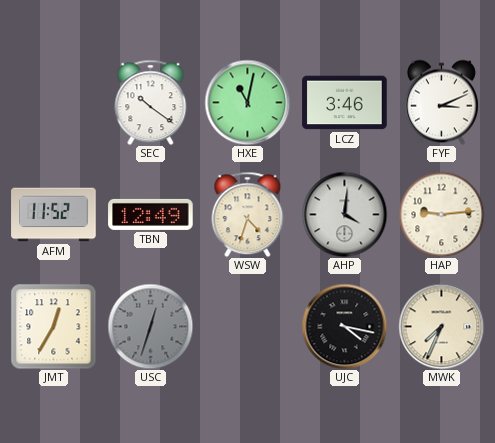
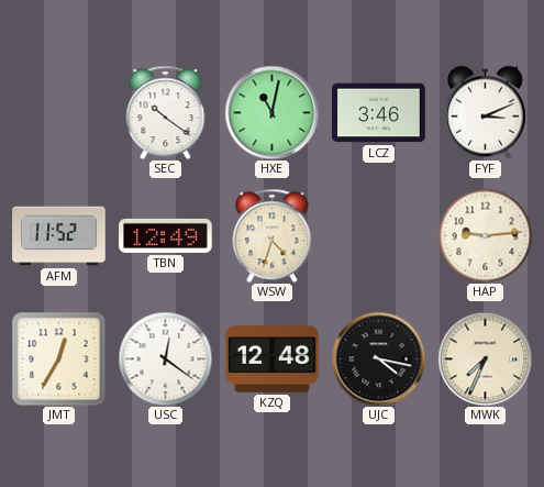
AHP: 4:01 -> none (344, 214)
USC: 12:33 -> 12:21 (165, 358)
USC dial: grey -> white (165, 358)
KZQ: none -> 12:48 (273, 358)
